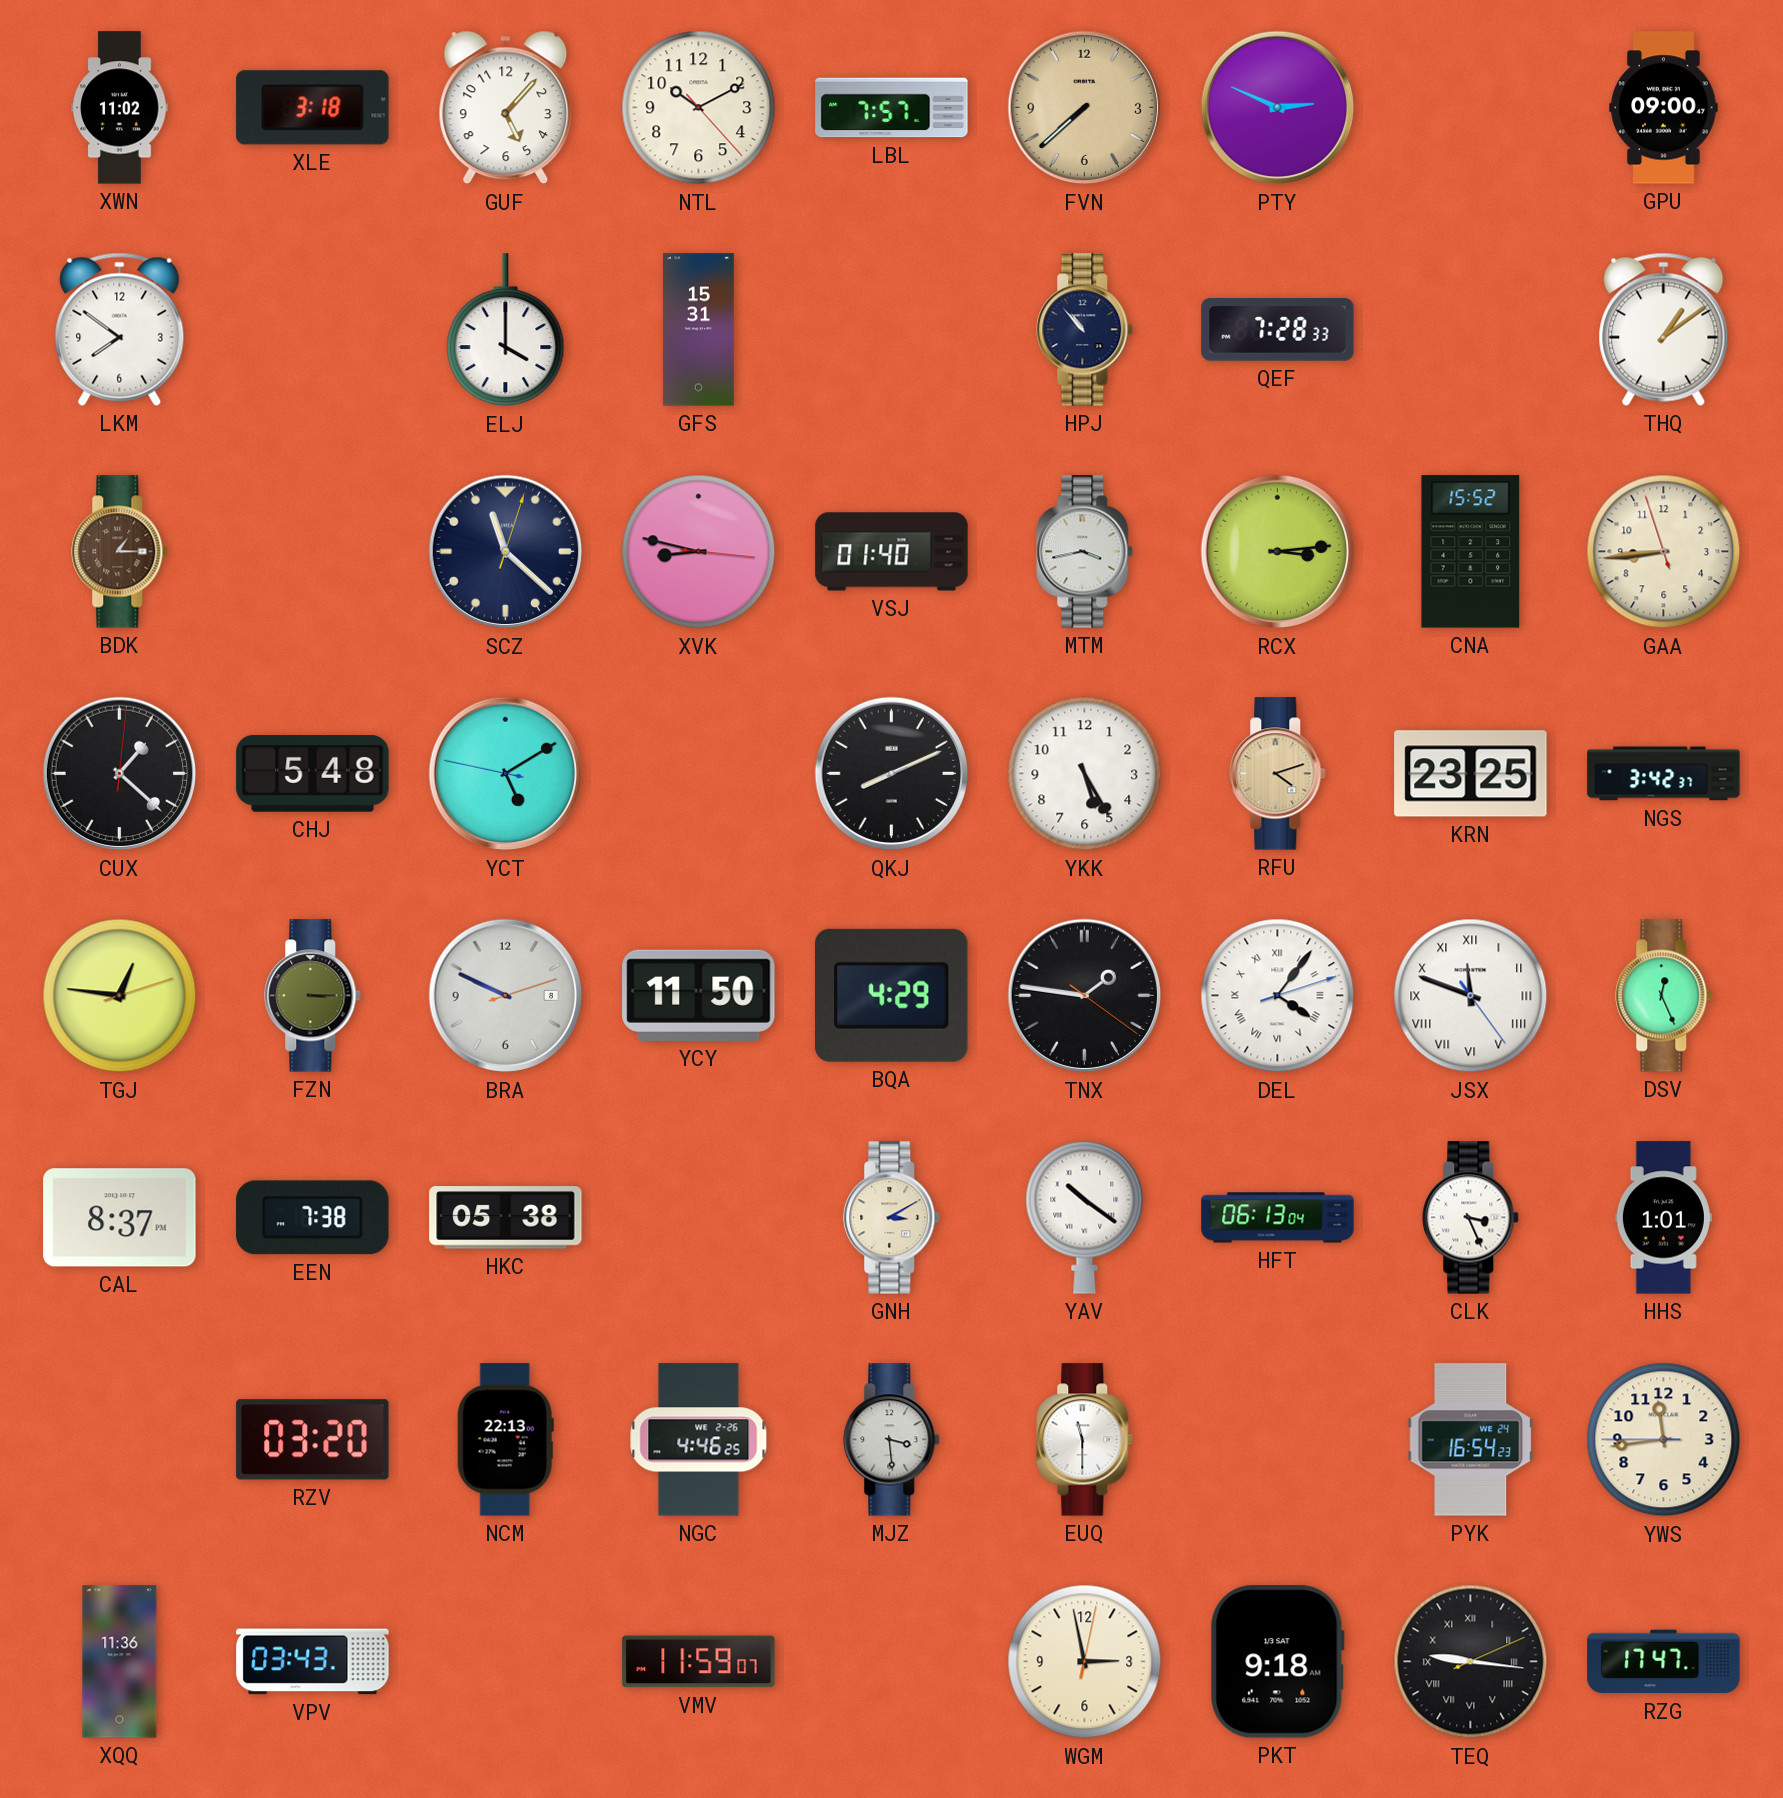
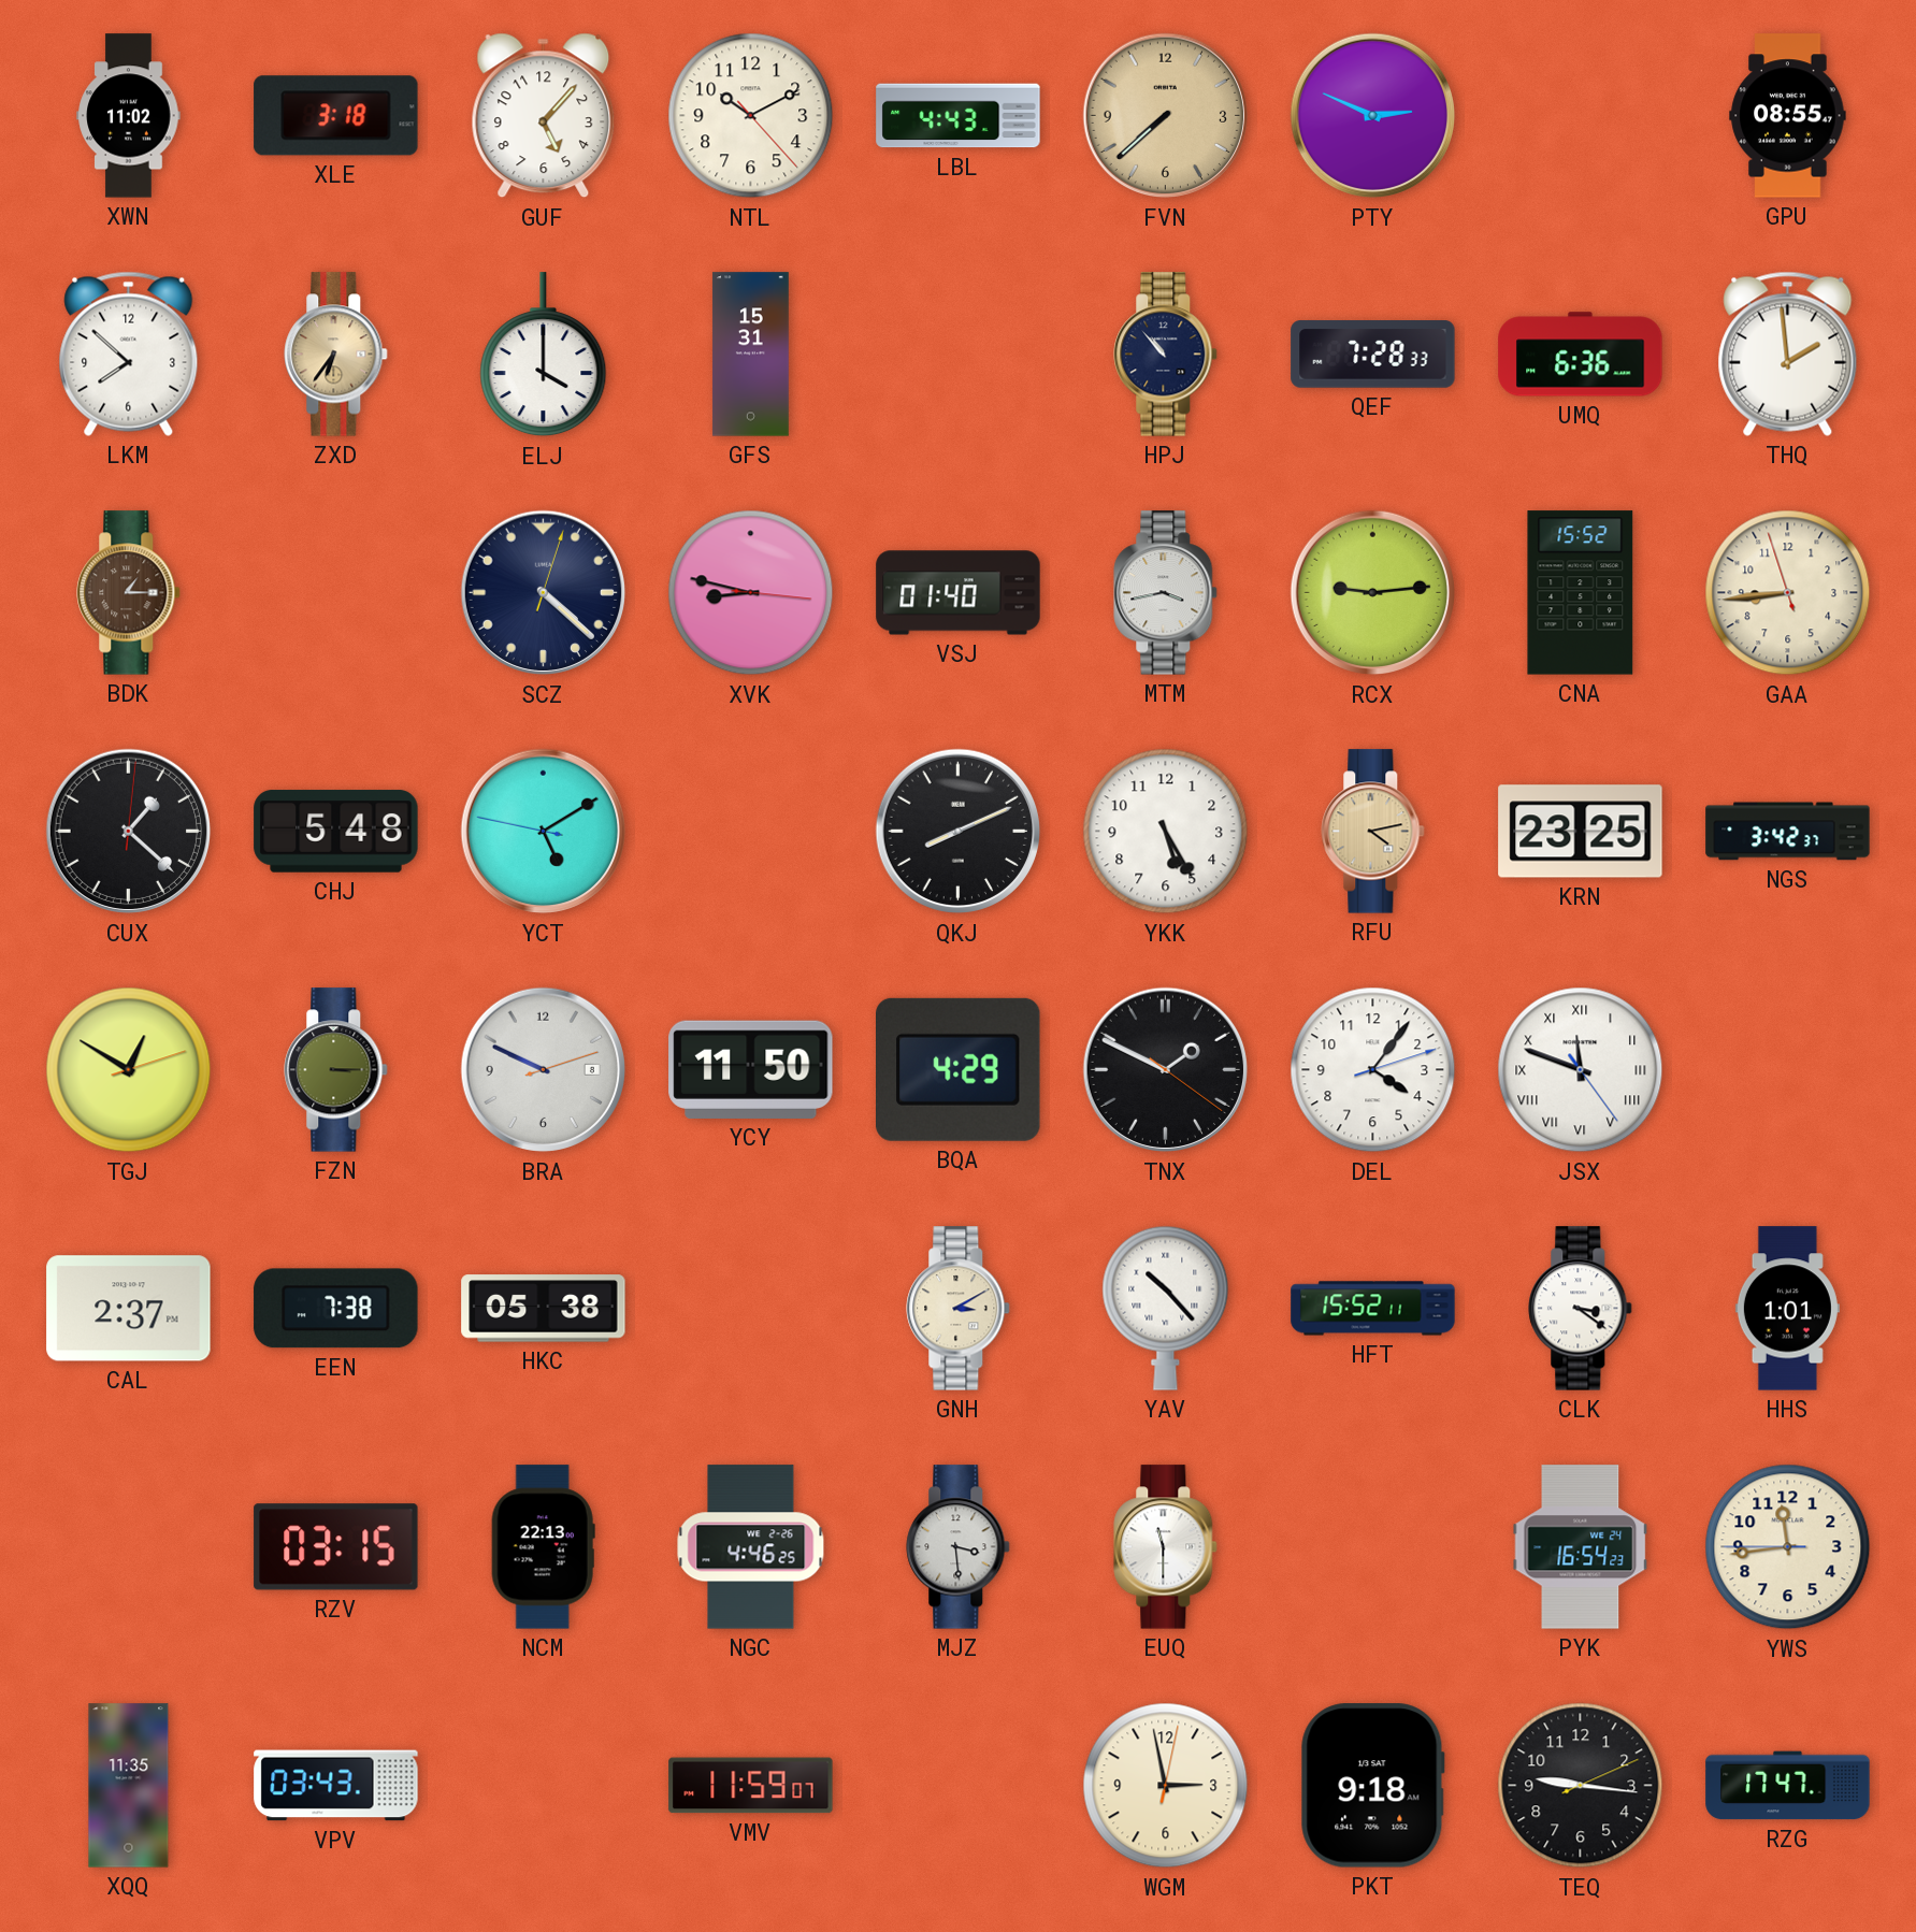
LBL: 7:57 -> 4:43 (959, 116)
GPU: 09:00 -> 08:55 (1788, 116)
LKM: 7:51 -> 7:52 (129, 354)
ZXD: none -> 6:36 (336, 355)
UMQ: none -> 6:36 (1581, 355)
THQ: 1:09 -> 1:59 (1788, 354)
SCZ: 11:22 -> 4:22 (544, 593)
RCX: 3:14 -> 9:14 (1373, 593)
RFU: 4:12 -> 4:13 (1373, 832)
TGJ: 12:46 -> 12:50 (129, 1070)
TNX: 1:46 -> 1:49 (1166, 1070)
DEL numerals: Roman -> Arabic (1373, 1070)
DSV: 12:26 -> none (1664, 996)
CAL: 8:37 -> 2:37 (129, 1309)
YAV: 10:21 -> 10:23 (1166, 1308)
HFT: 06:13 -> 15:52 (1373, 1309)
CLK: 3:26 -> 3:21 (1581, 1309)
RZV: 03:20 -> 03:15 (336, 1547)
XQQ: 11:36 -> 11:35 (129, 1786)
TEQ numerals: Roman -> Arabic (1581, 1786)
